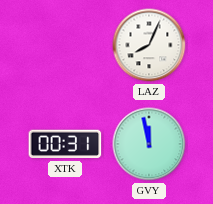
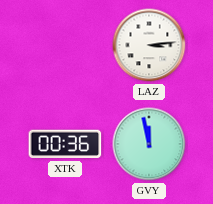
LAZ: 8:04 -> 3:14 (149, 45)
XTK: 00:31 -> 00:36 (65, 144)
